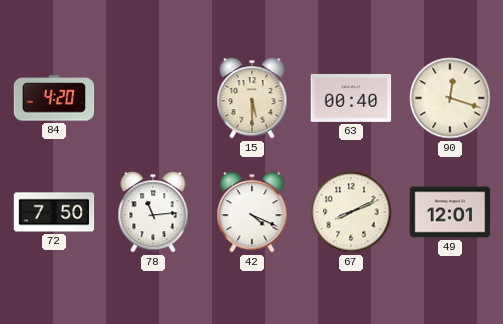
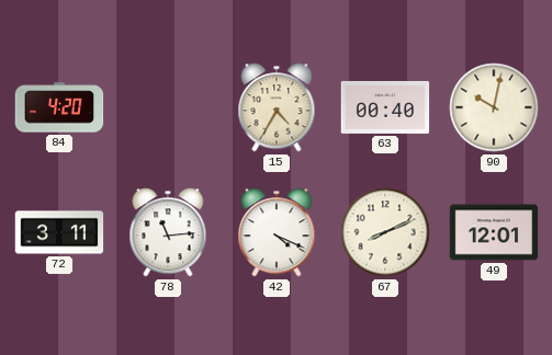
15: 5:30 -> 4:35 (277, 107)
90: 12:18 -> 10:02 (494, 107)
72: 7:50 -> 3:11 (59, 232)
